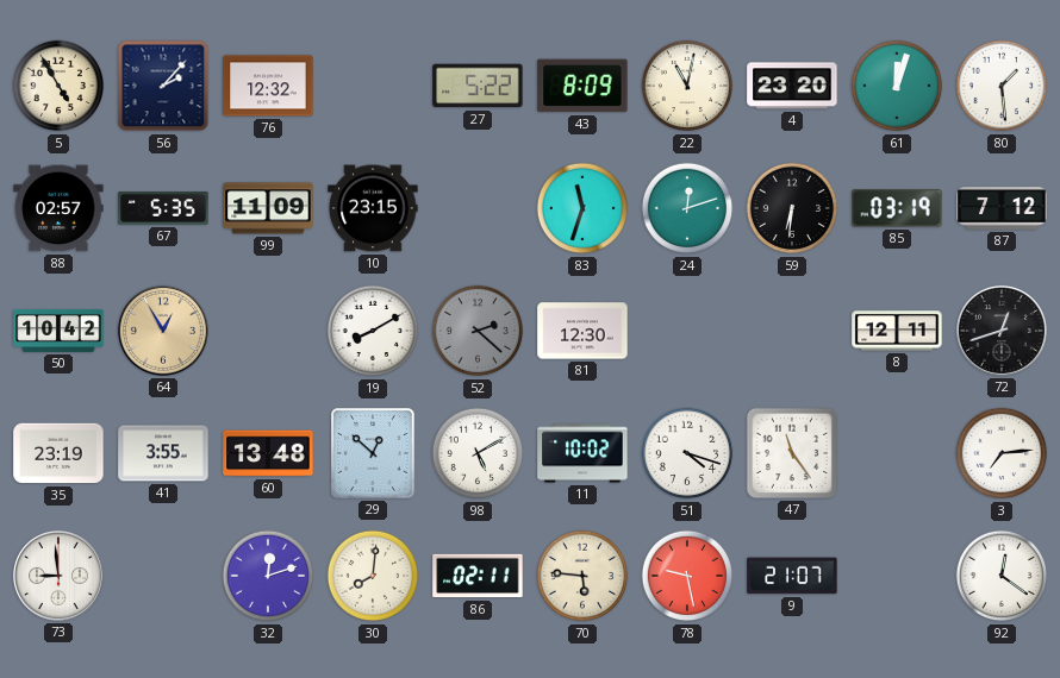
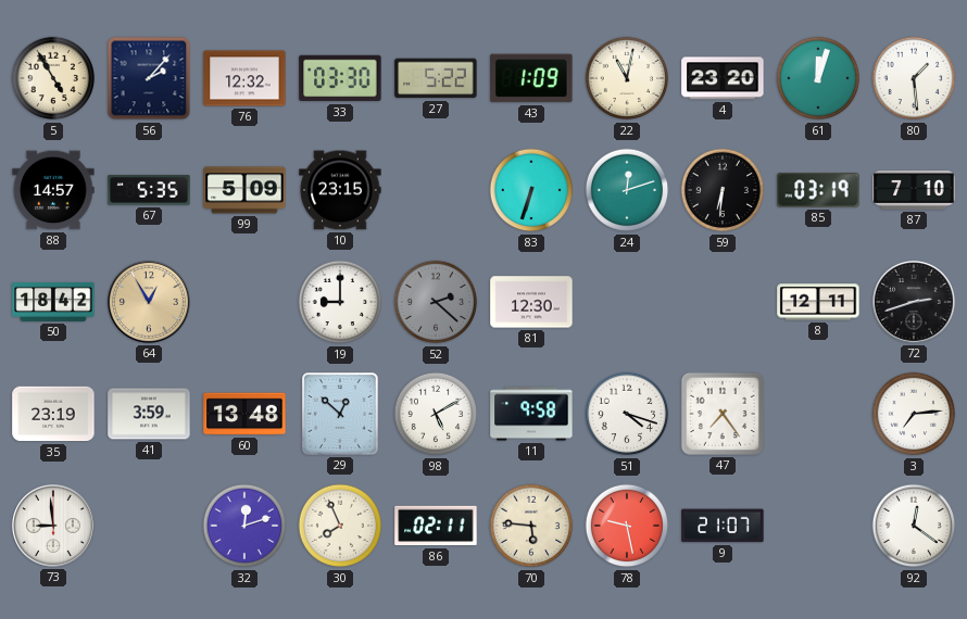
33: none -> 03:30 (340, 78)
43: 8:09 -> 1:09 (531, 78)
88: 02:57 -> 14:57 (53, 190)
99: 11:09 -> 5:09 (244, 190)
83: 11:33 -> 6:33 (531, 190)
87: 7:12 -> 7:10 (914, 190)
50: 10:42 -> 18:42 (53, 302)
19: 8:10 -> 9:00 (340, 302)
72: 12:42 -> 2:42 (914, 302)
41: 3:55 -> 3:59 (149, 414)
11: 10:02 -> 9:58 (531, 414)
47: 11:24 -> 7:24 (723, 414)
30: 8:01 -> 7:56 (340, 526)
